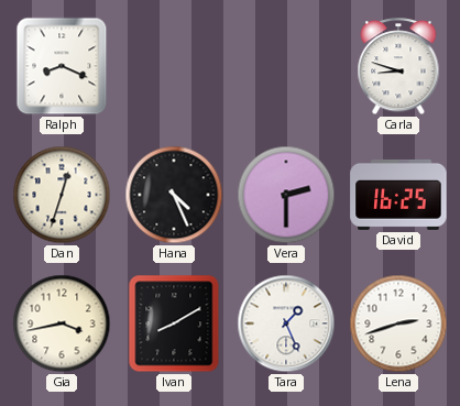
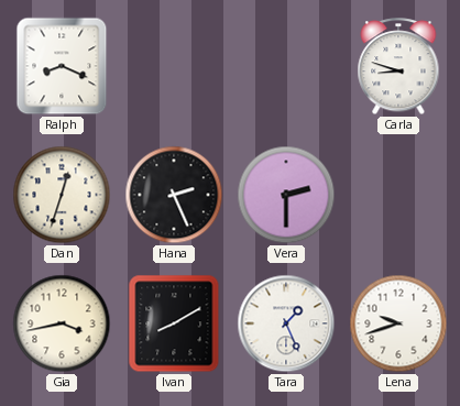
Hana: 4:26 -> 2:26 (174, 195)
David: 16:25 -> none (398, 195)
Lena: 2:42 -> 9:42 (398, 323)
